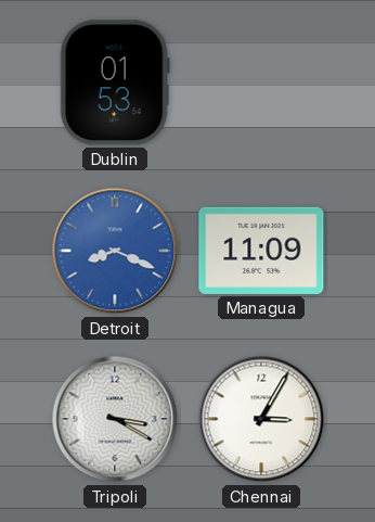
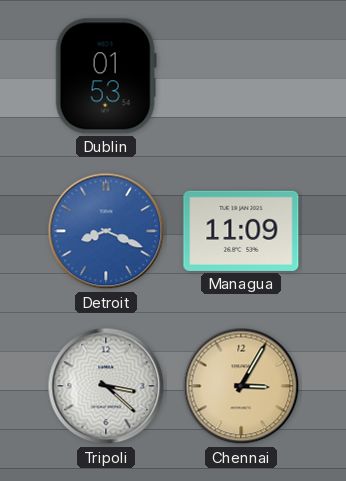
Tripoli: 3:20 -> 3:22 (106, 386)
Chennai dial: white -> champagne (241, 386)
